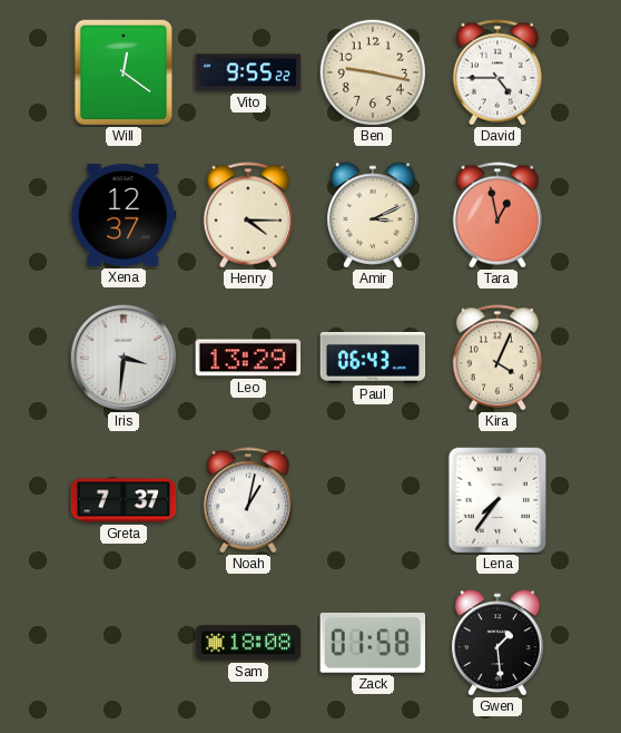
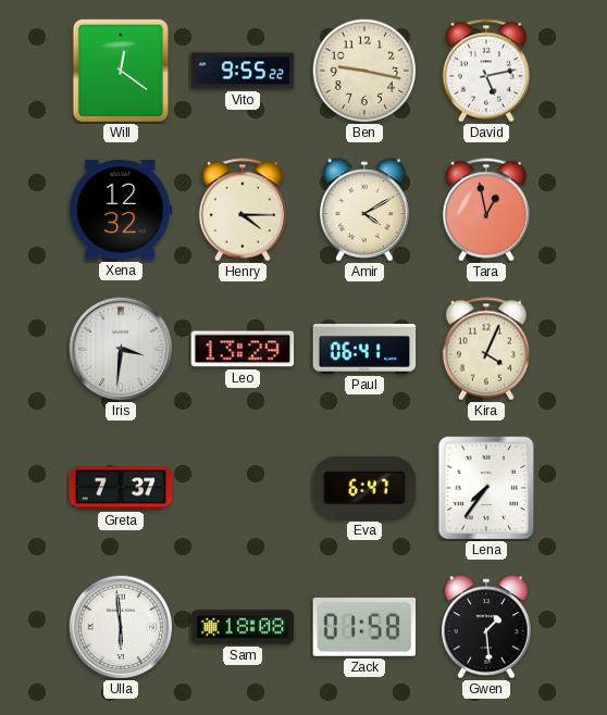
David: 4:45 -> 5:13 (486, 71)
Xena: 12:37 -> 12:32 (121, 210)
Amir: 3:11 -> 4:10 (364, 210)
Paul: 06:43 -> 06:41 (364, 350)
Noah: 1:02 -> none (248, 500)
Eva: none -> 6:47 (364, 488)
Ulla: none -> 5:59 (121, 627)
